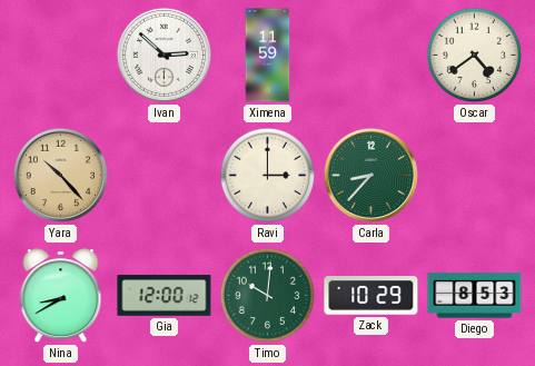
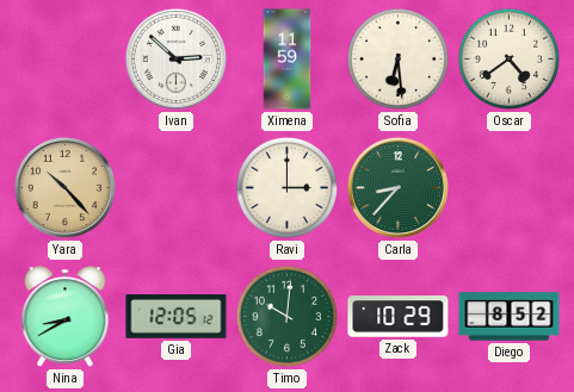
Sofia: none -> 6:29 (399, 60)
Gia: 12:00 -> 12:05 (177, 317)
Diego: 8:53 -> 8:52 (510, 317)
